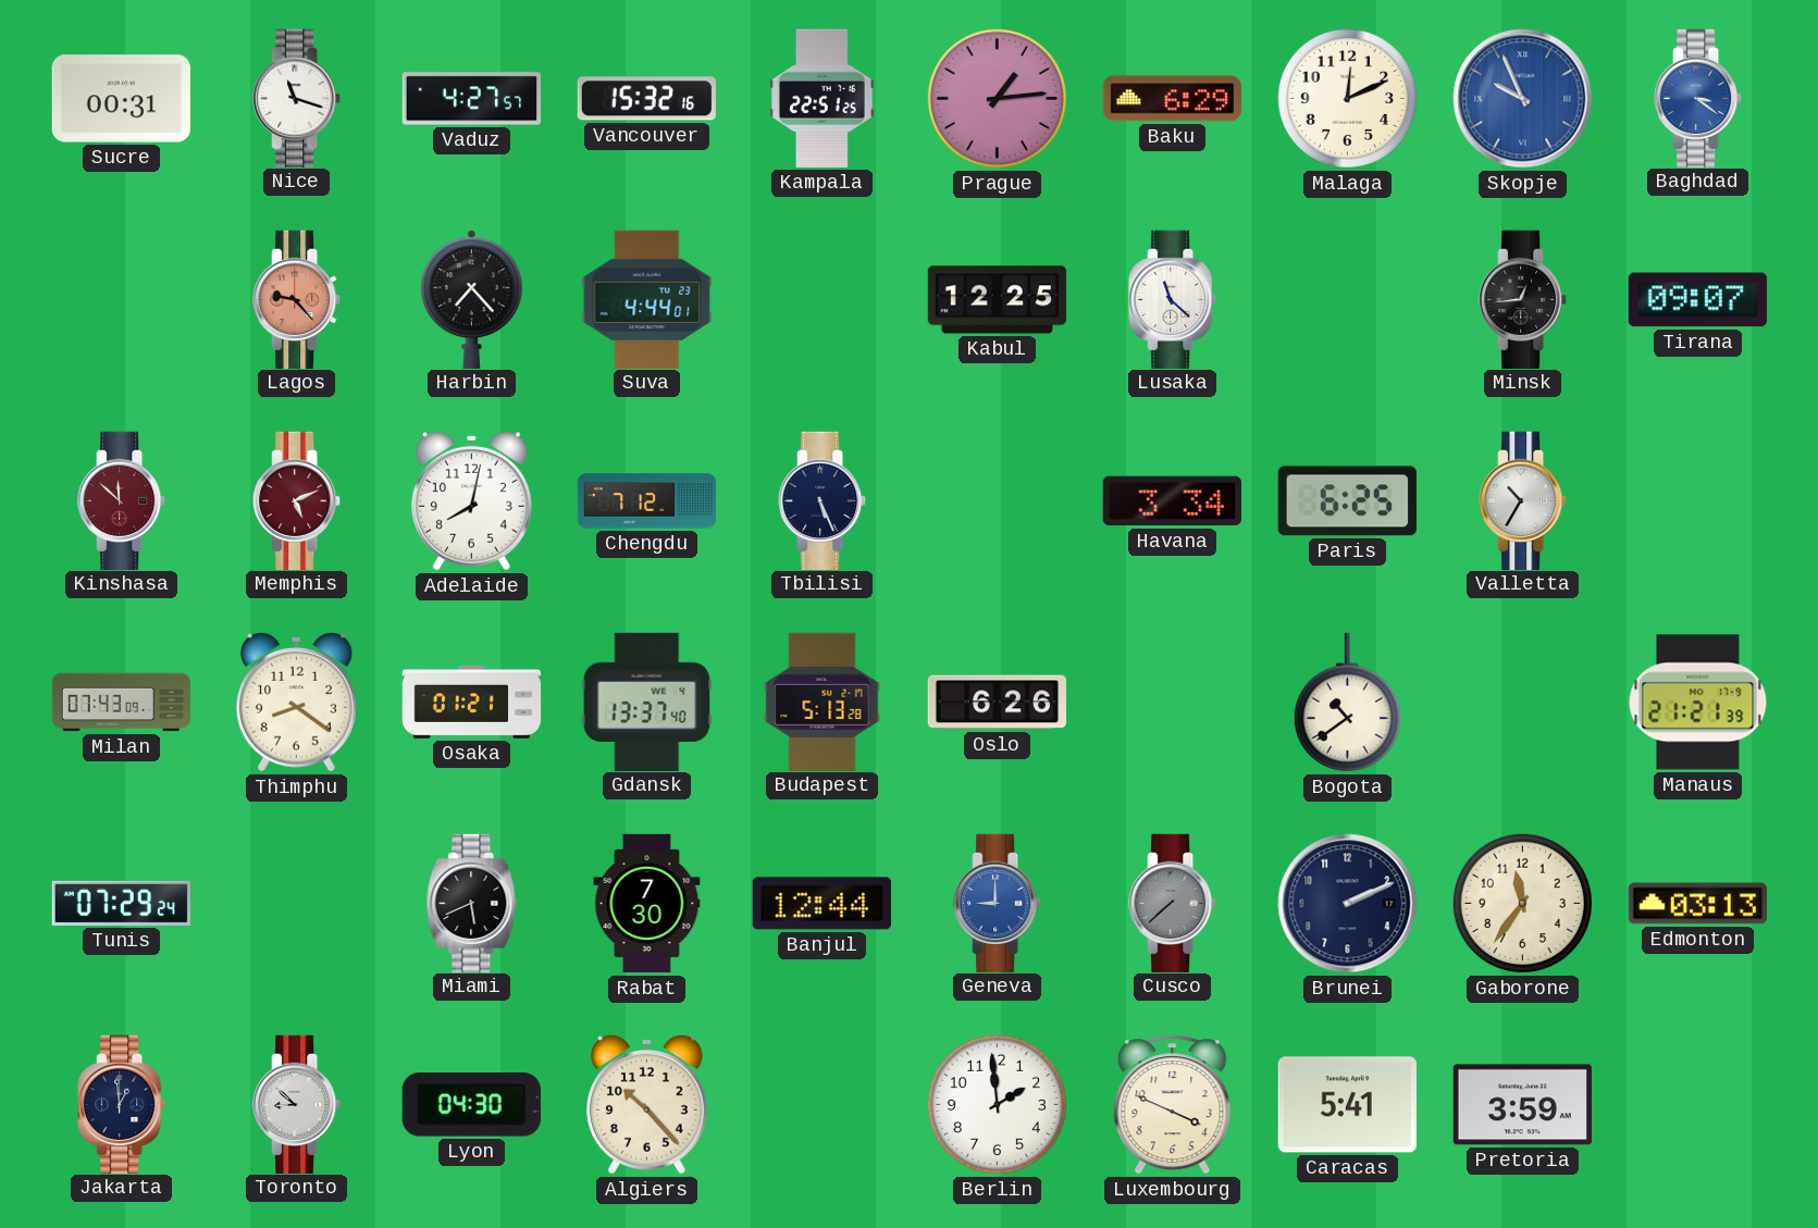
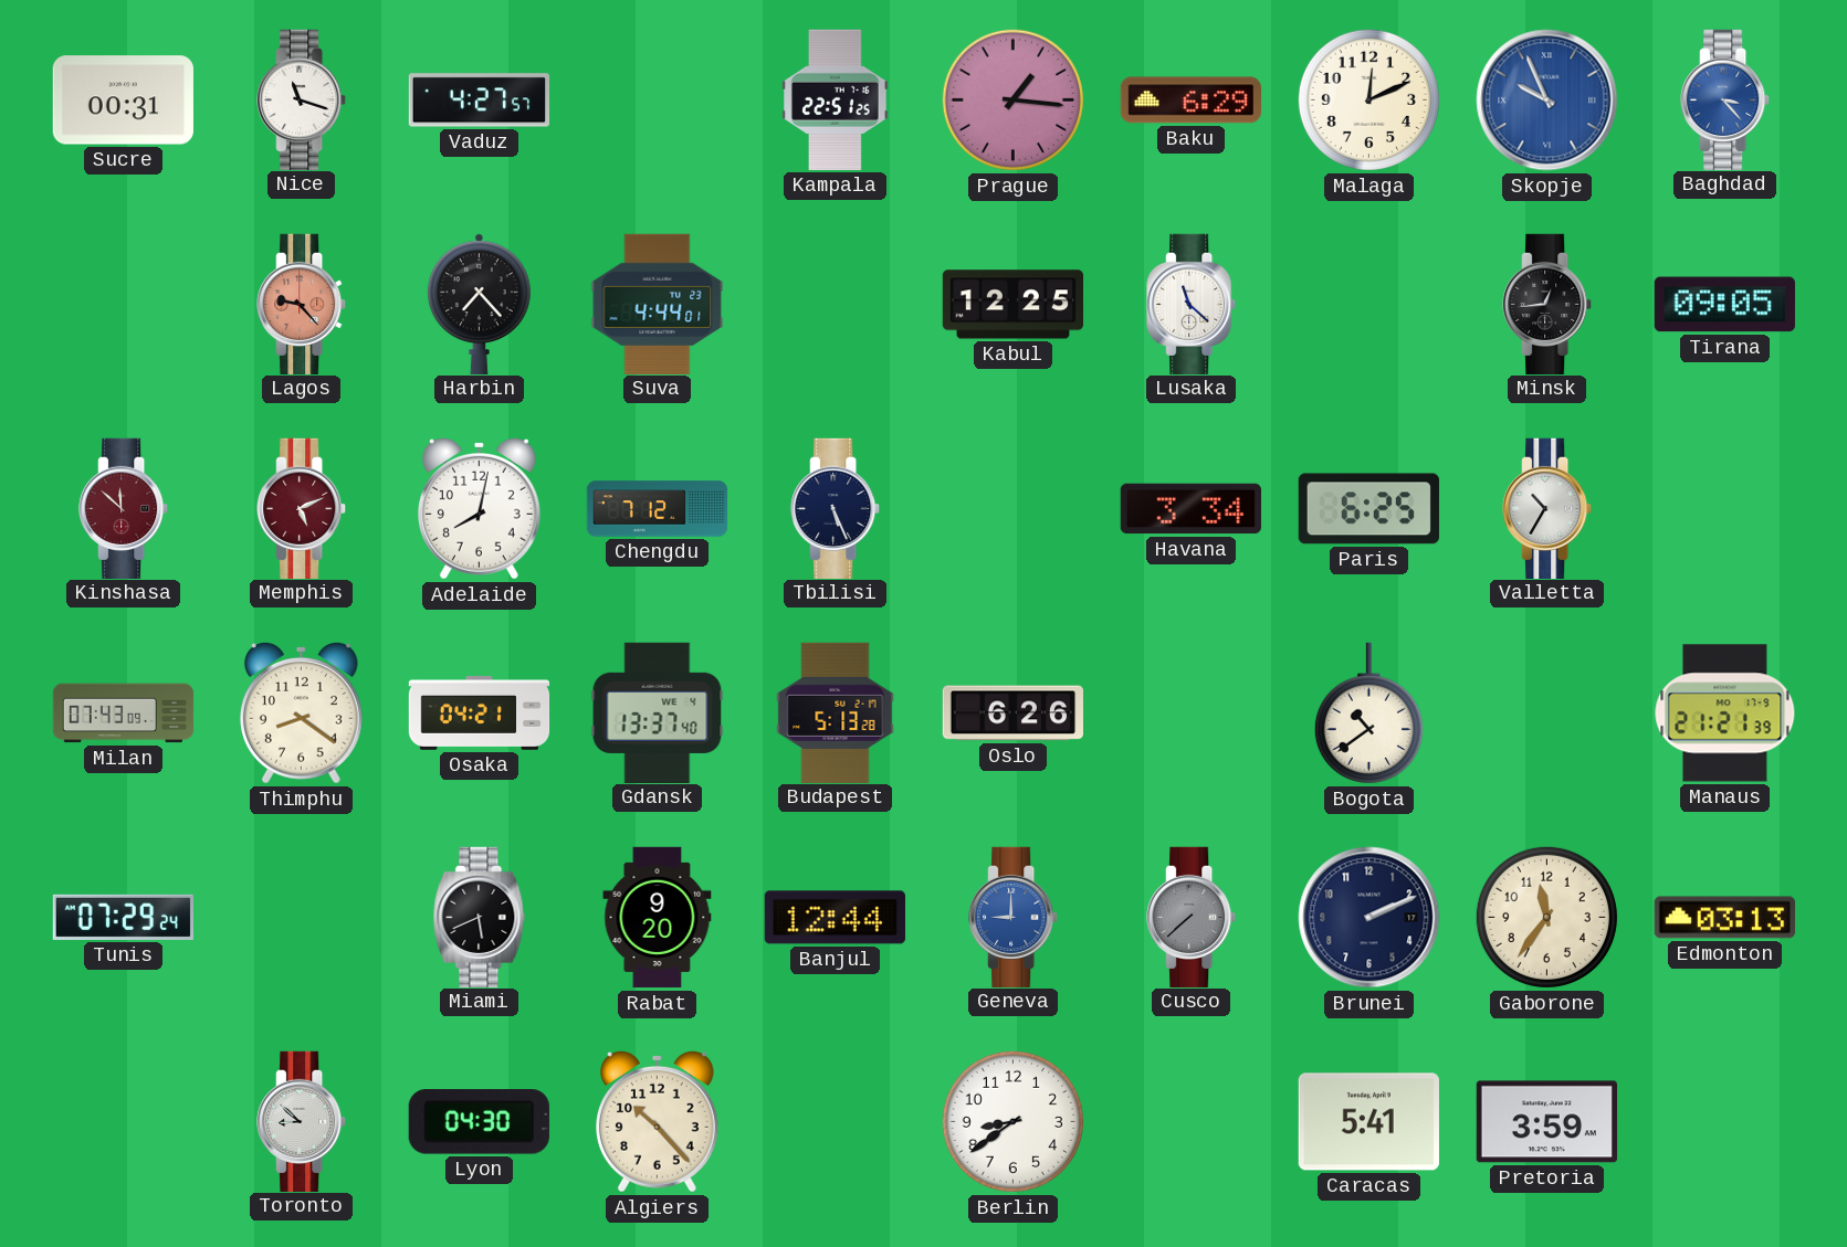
Vancouver: 15:32 -> none (646, 99)
Prague: 1:14 -> 1:16 (1012, 99)
Baghdad: 3:21 -> 3:23 (1725, 99)
Tirana: 09:07 -> 09:05 (1724, 305)
Osaka: 01:21 -> 04:21 (480, 712)
Rabat: 7:30 -> 9:20 (658, 918)
Jakarta: 12:59 -> none (122, 1104)
Berlin: 1:59 -> 8:39 (1012, 1121)
Luxembourg: 3:49 -> none (1173, 1105)
